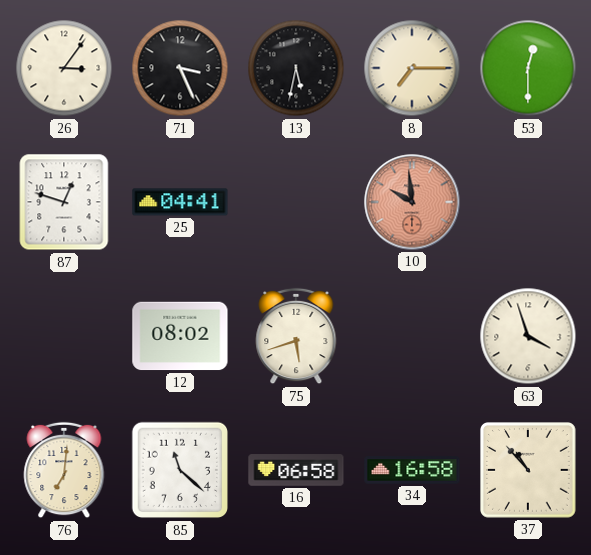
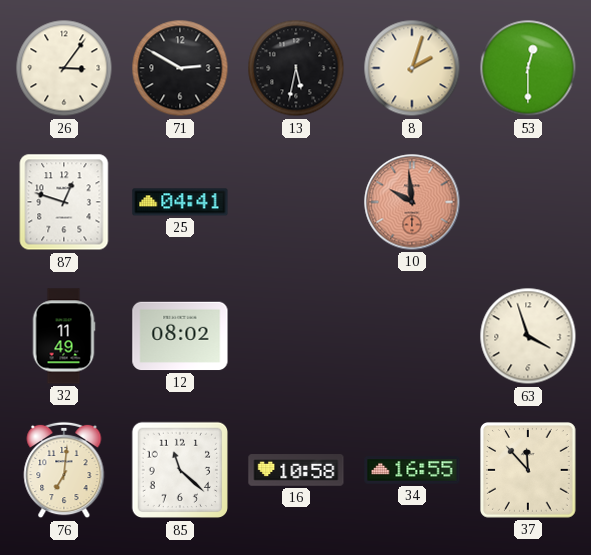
71: 3:26 -> 2:50 (180, 68)
8: 7:15 -> 2:03 (412, 68)
32: none -> 11:49 (64, 336)
75: 5:42 -> none (296, 336)
16: 06:58 -> 10:58 (296, 470)
34: 16:58 -> 16:55 (412, 470)
37: 10:53 -> 11:53 (529, 471)
